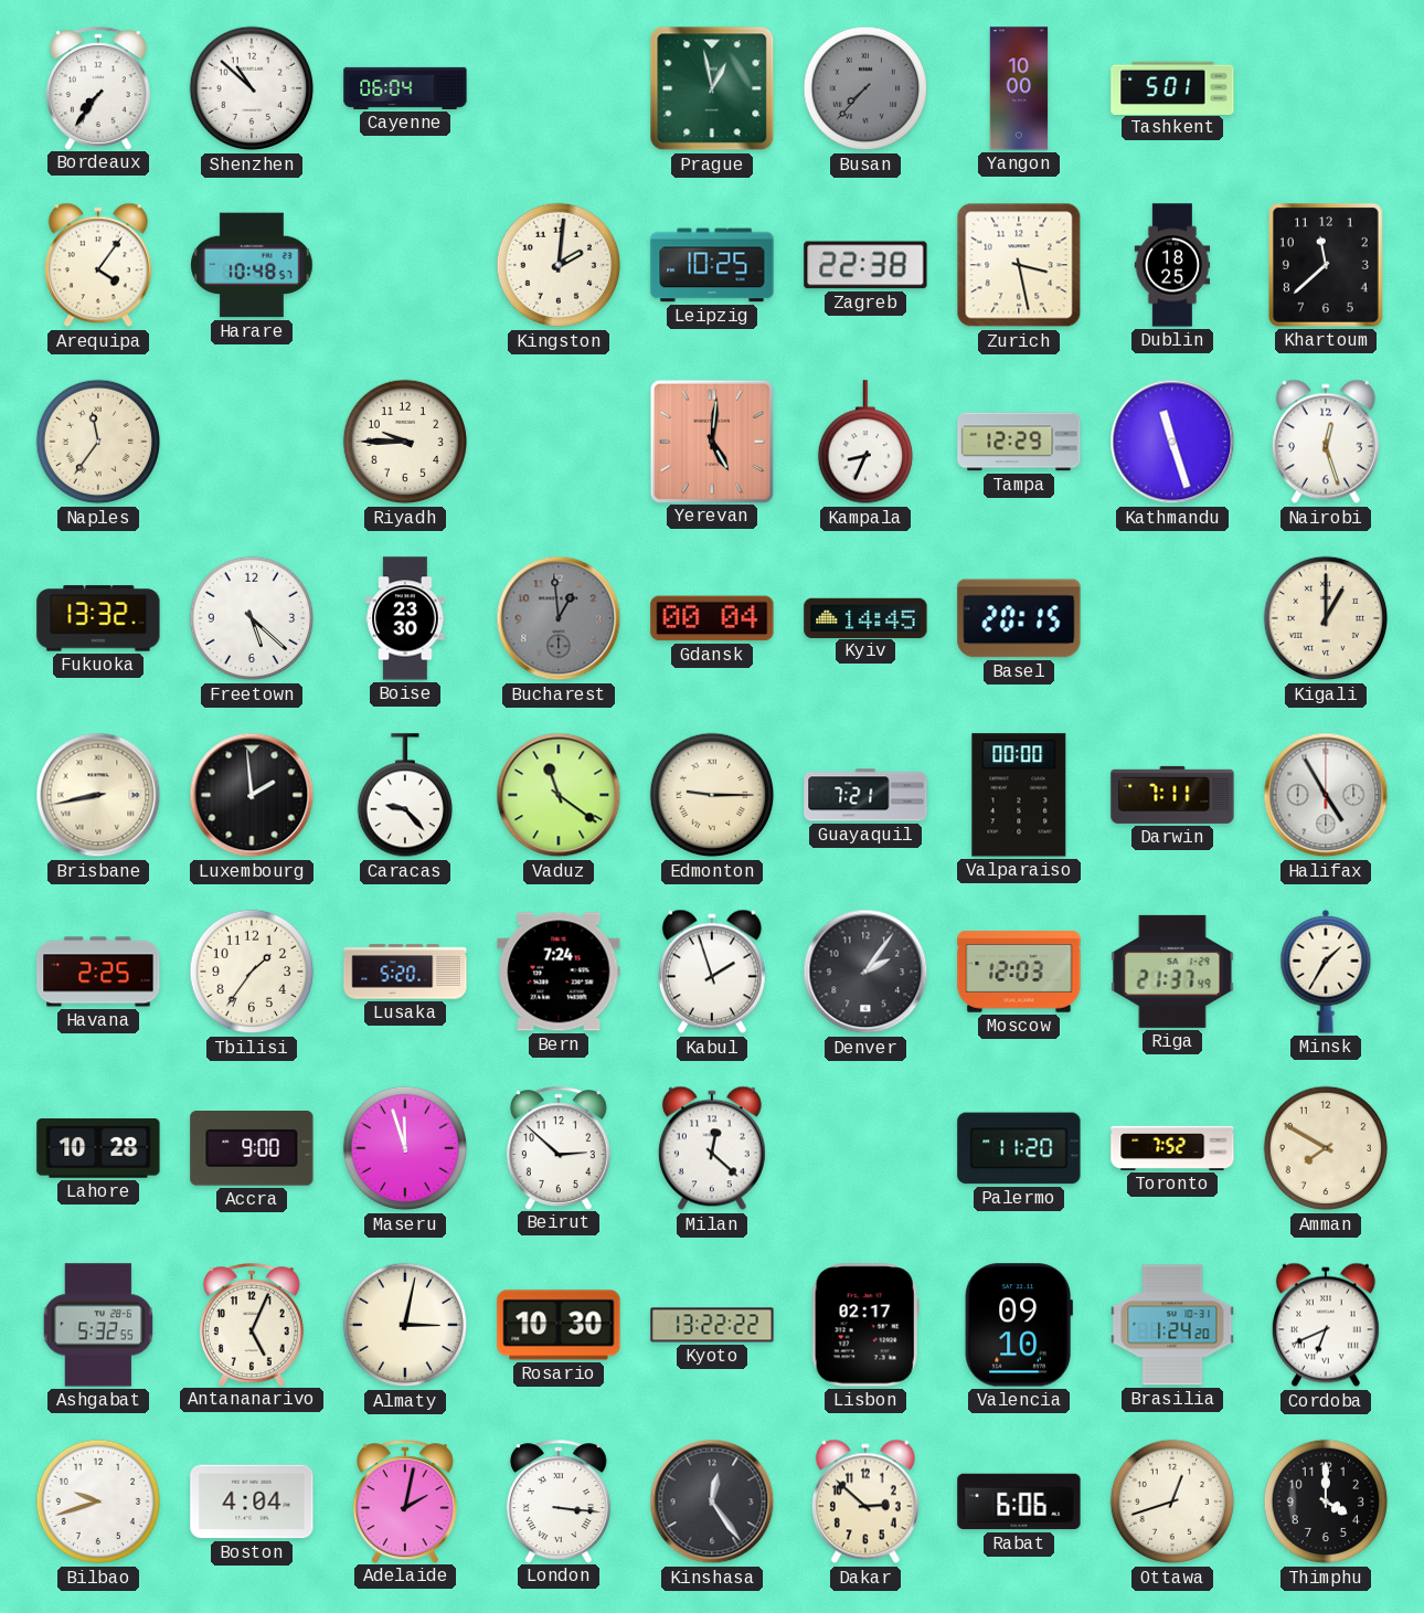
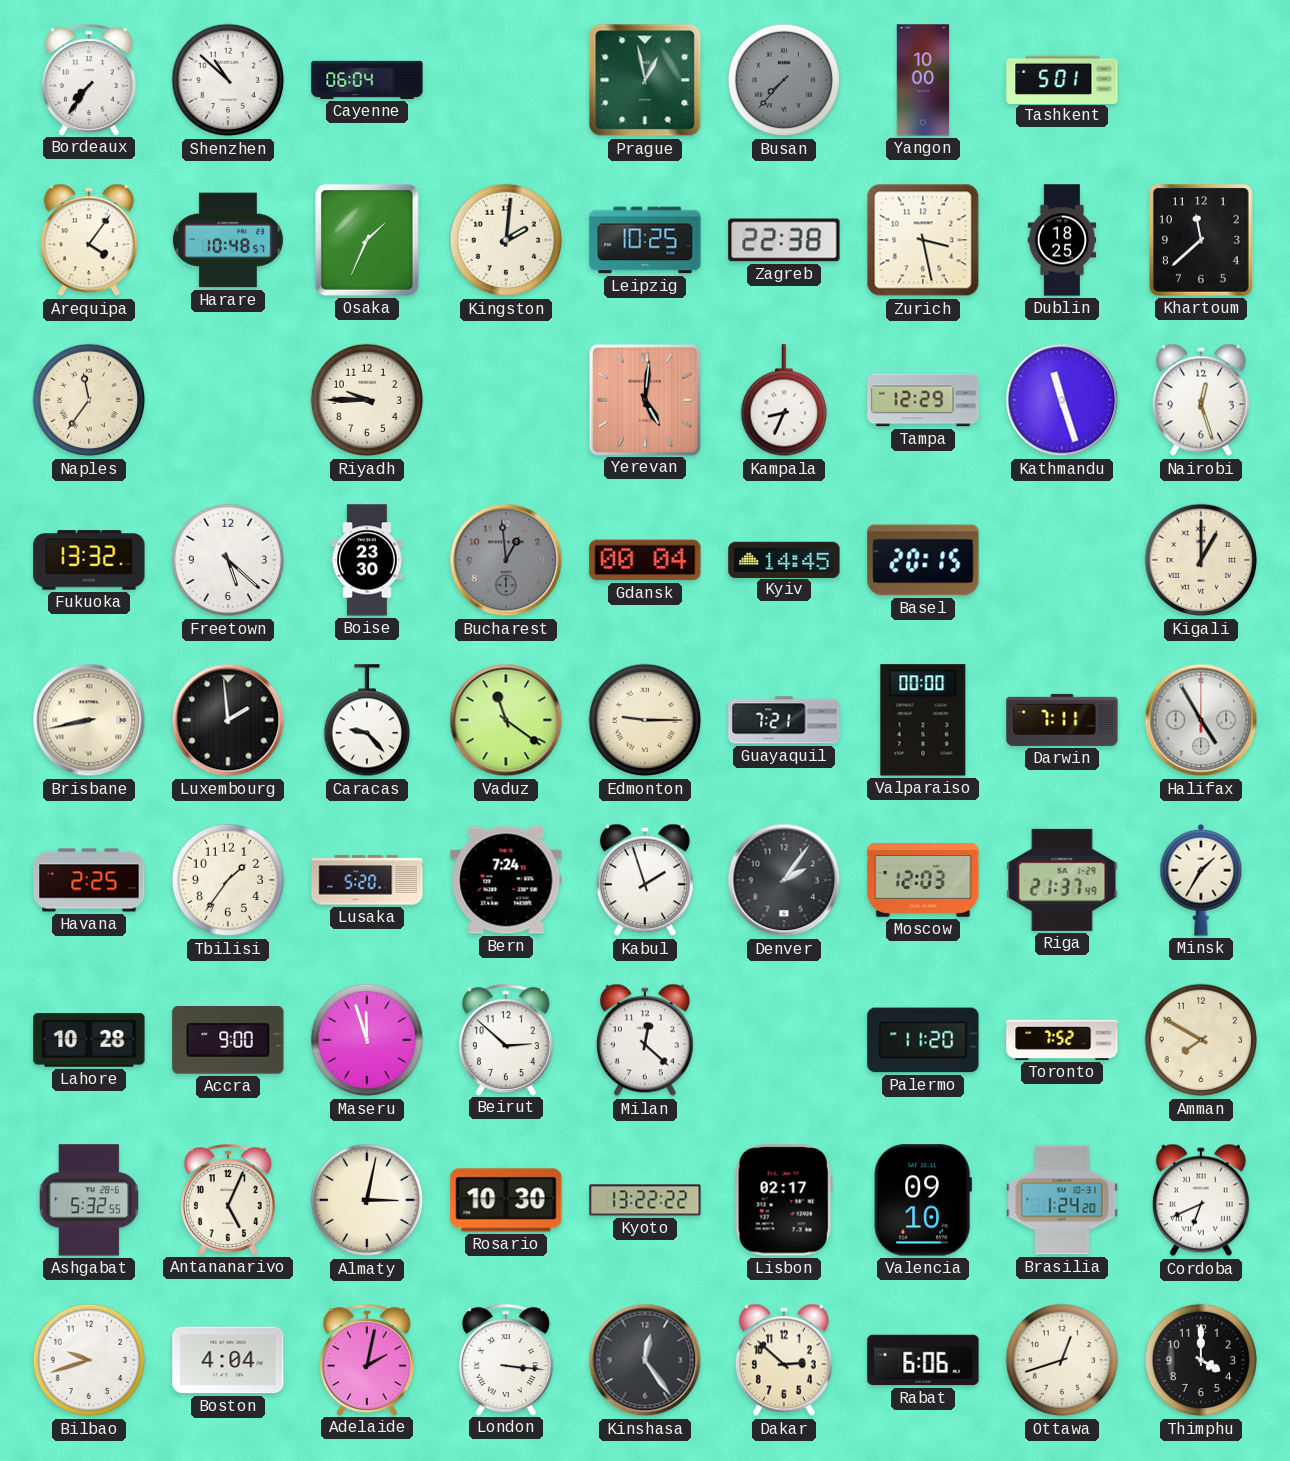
Osaka: none -> 1:34 (367, 240)
